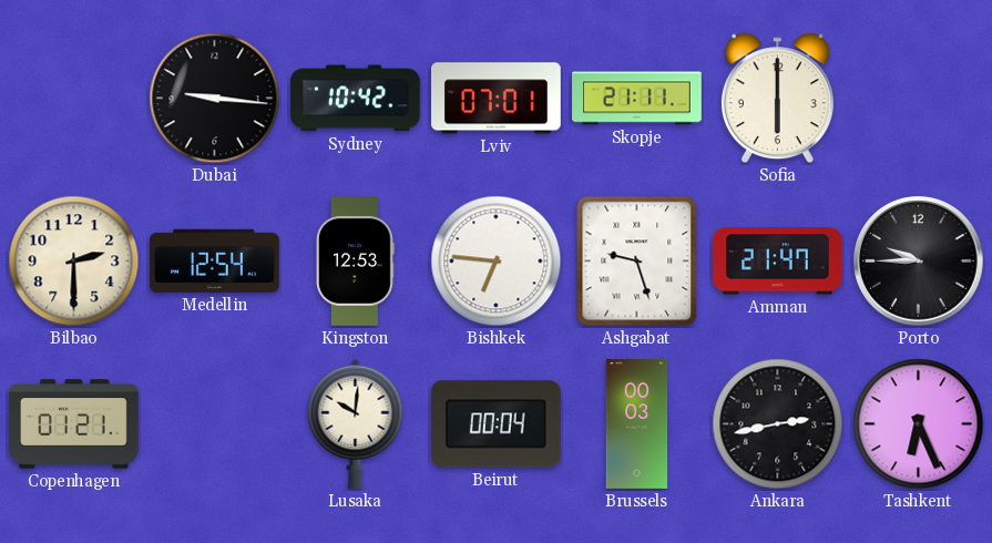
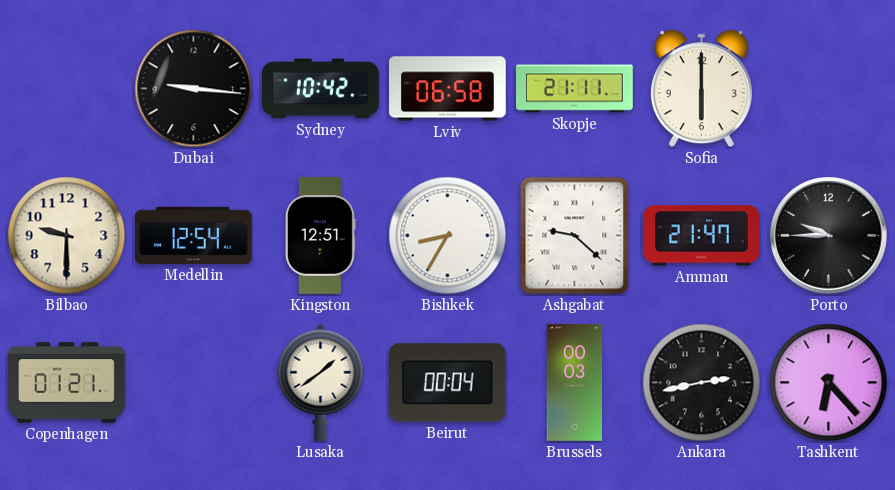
Lviv: 07:01 -> 06:58 (448, 89)
Bilbao: 2:30 -> 9:30 (67, 236)
Kingston: 12:53 -> 12:51 (320, 236)
Bishkek: 6:46 -> 8:35 (448, 236)
Ashgabat: 9:27 -> 9:22 (575, 236)
Lusaka: 10:01 -> 1:39 (321, 382)
Tashkent: 6:26 -> 6:23 (829, 383)
